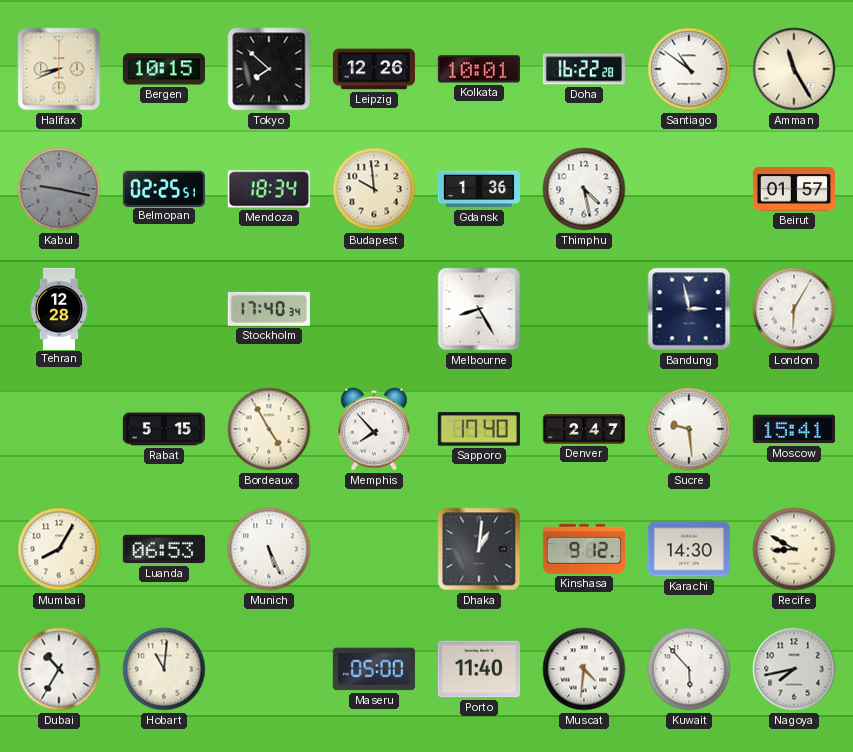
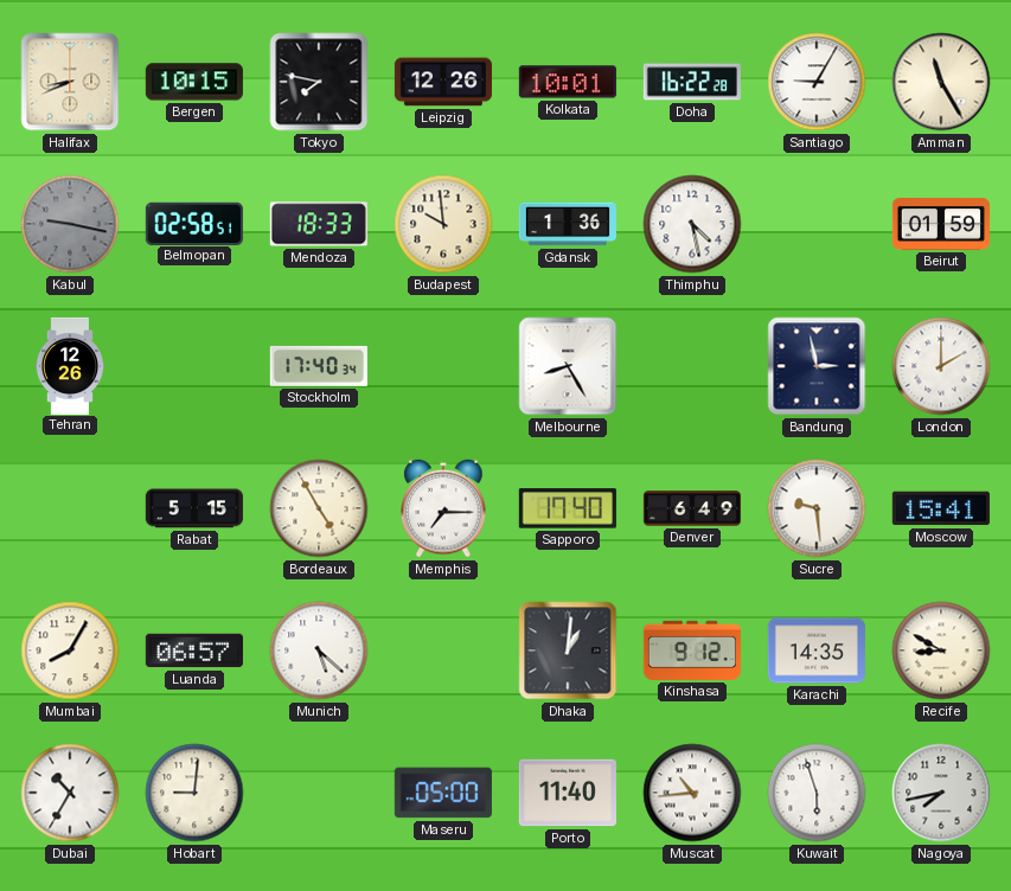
Tokyo: 7:52 -> 7:47 (319, 82)
Santiago: 10:51 -> 9:05 (817, 82)
Belmopan: 02:25 -> 02:58 (194, 223)
Mendoza: 18:34 -> 18:33 (319, 224)
Beirut: 01:57 -> 01:59 (941, 225)
Tehran: 12:28 -> 12:26 (70, 365)
London: 6:05 -> 2:00 (941, 366)
Memphis: 7:53 -> 7:15 (443, 508)
Denver: 2:47 -> 6:49 (692, 508)
Luanda: 06:53 -> 06:57 (194, 650)
Munich: 5:26 -> 5:22 (319, 650)
Karachi: 14:30 -> 14:35 (817, 650)
Hobart: 11:01 -> 9:01 (194, 793)
Muscat: 4:31 -> 10:44 (692, 793)
Kuwait: 5:53 -> 5:57 (817, 793)
